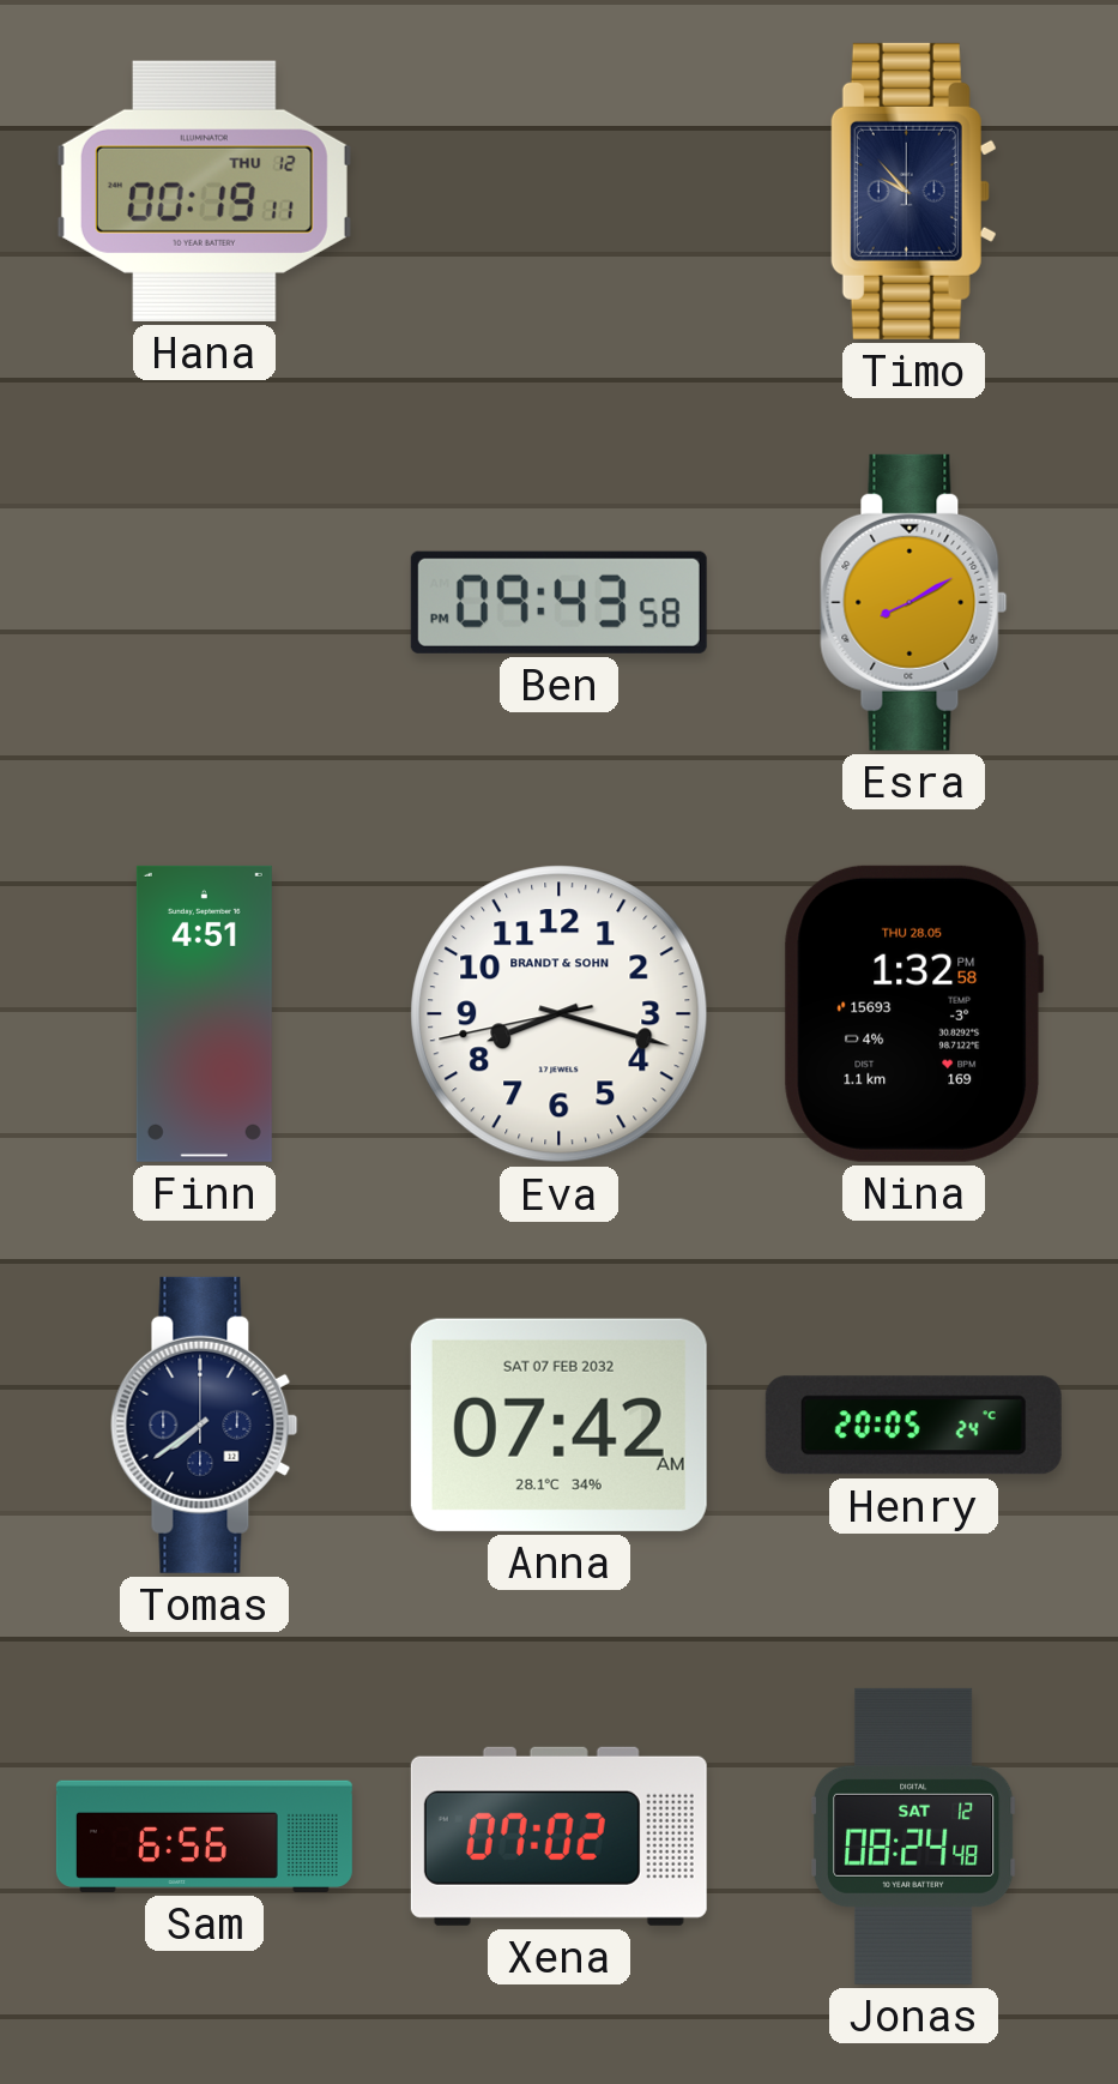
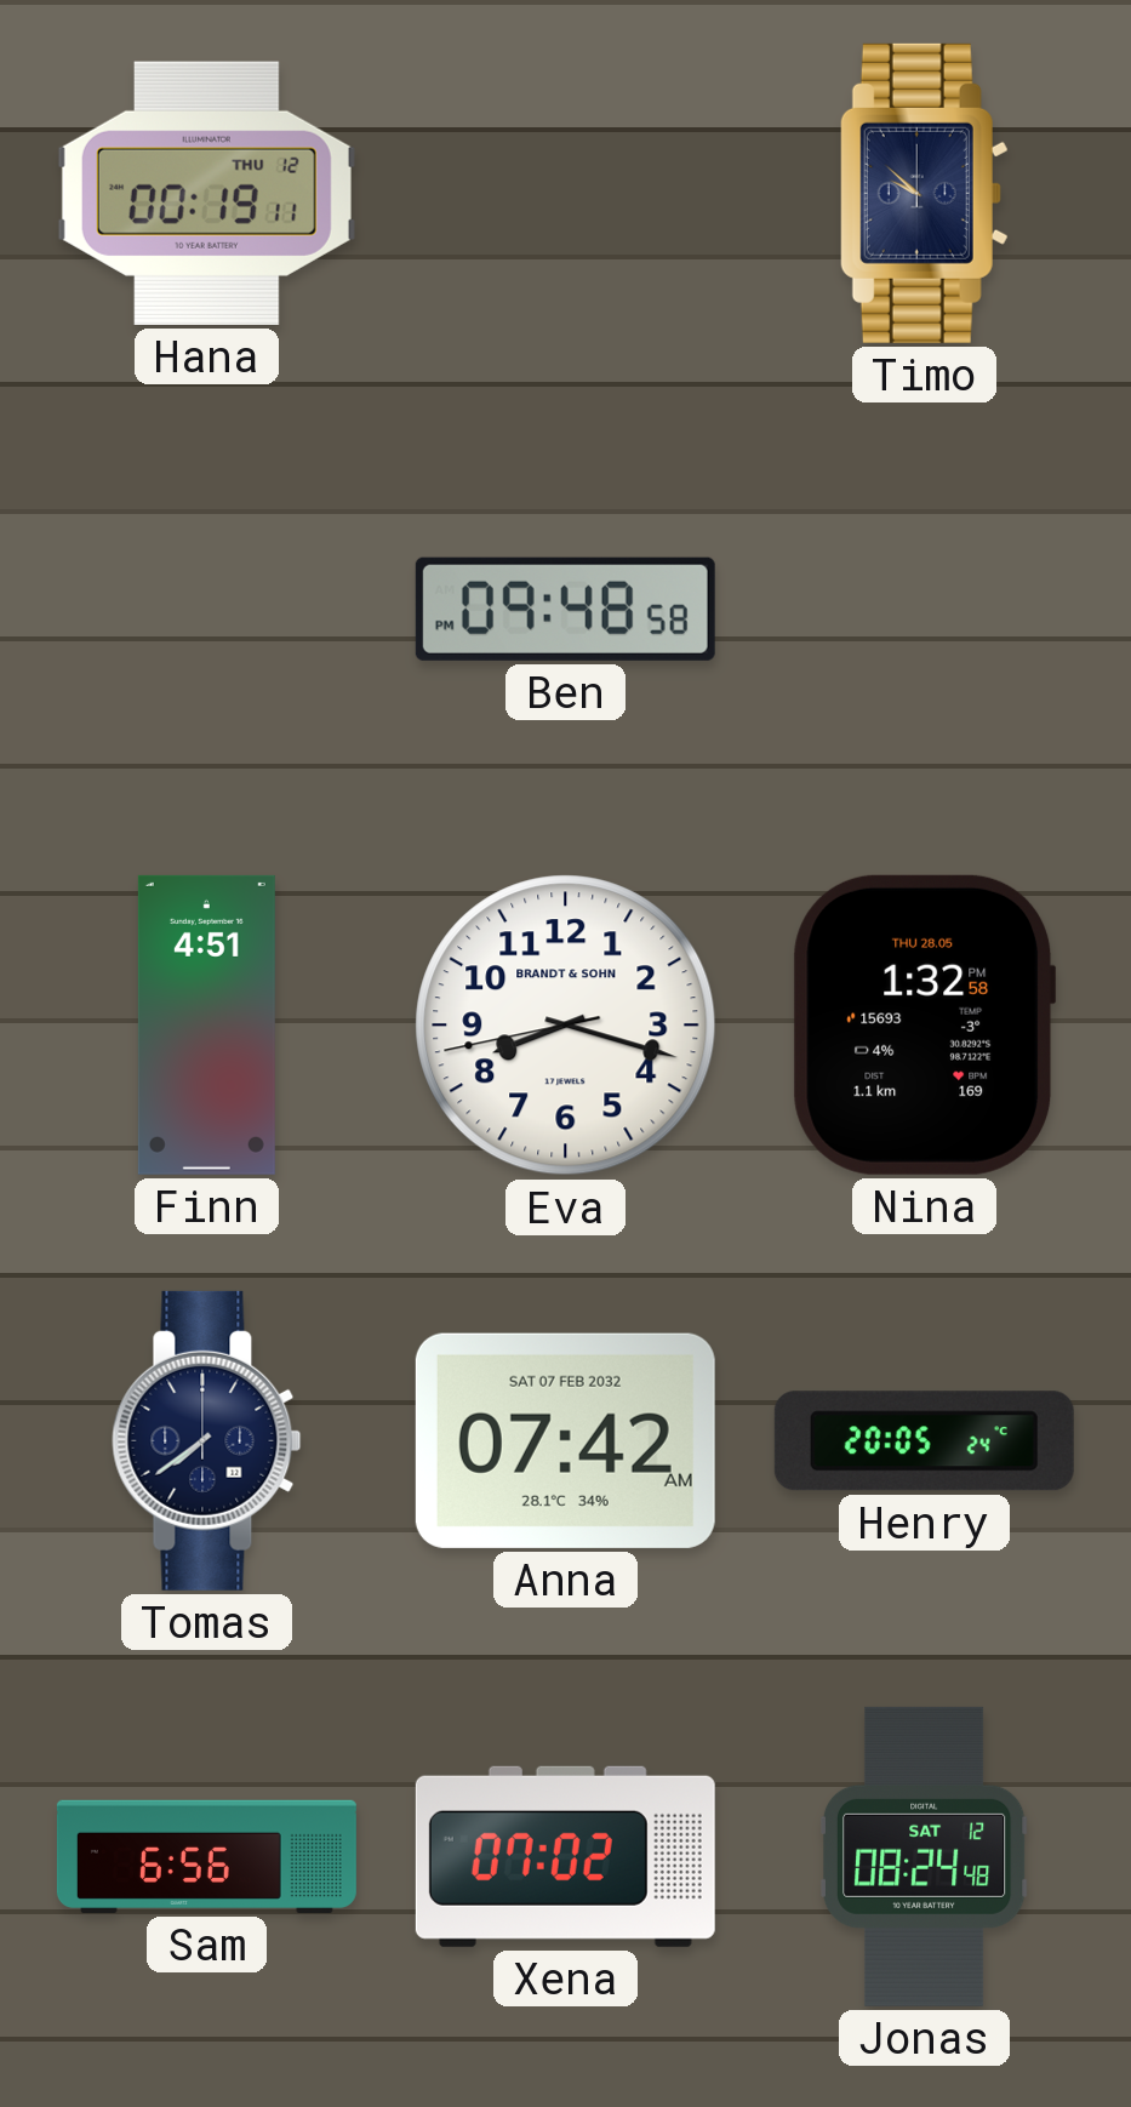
Timo: 9:53 -> 9:52 (924, 193)
Ben: 09:43 -> 09:48 (565, 609)
Esra: 8:10 -> none (914, 602)
